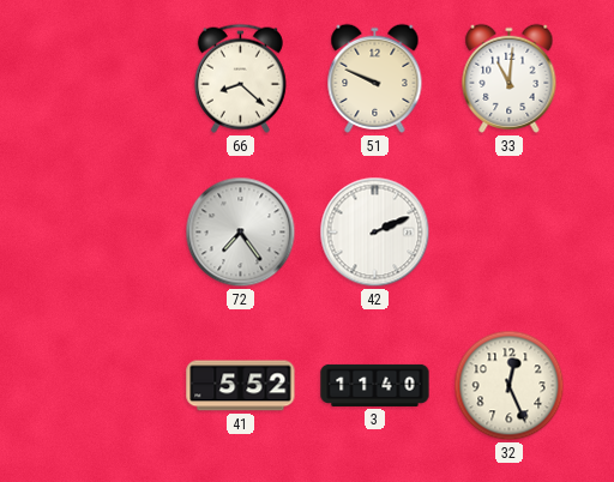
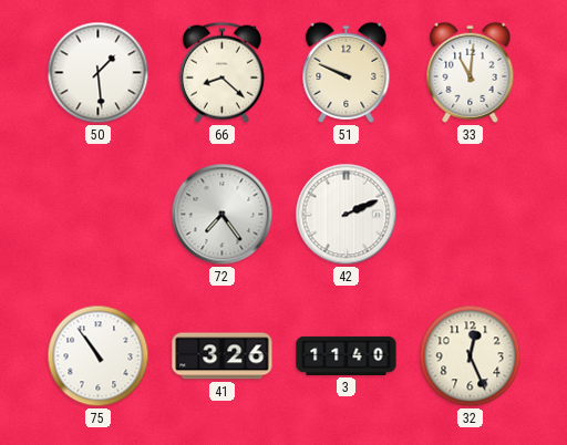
50: none -> 1:29 (99, 73)
75: none -> 10:54 (99, 356)
41: 5:52 -> 3:26 (223, 356)
